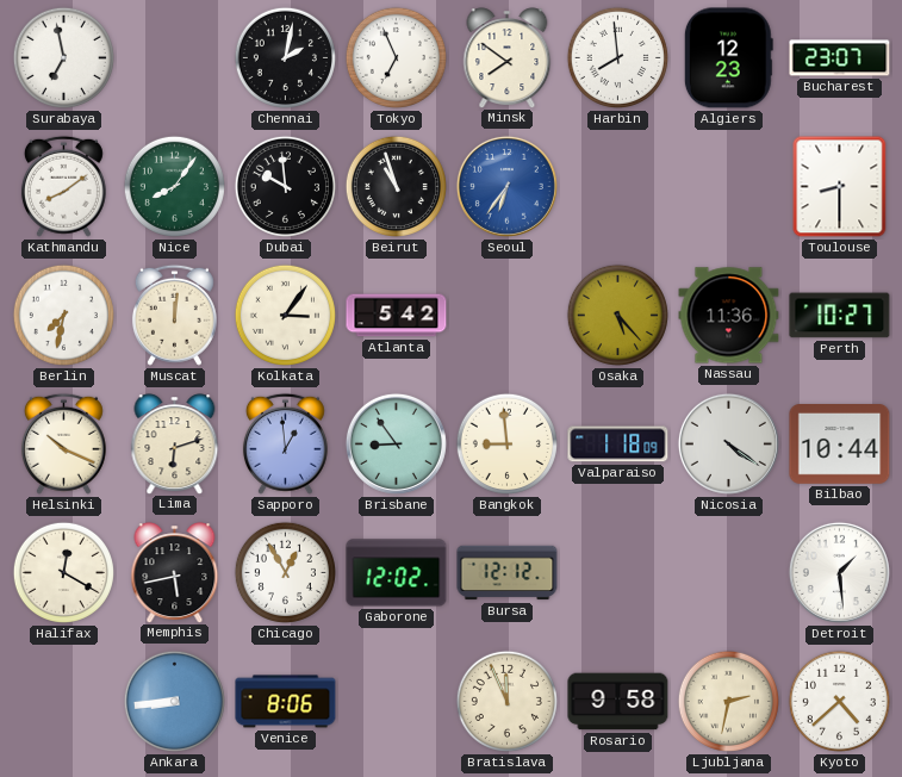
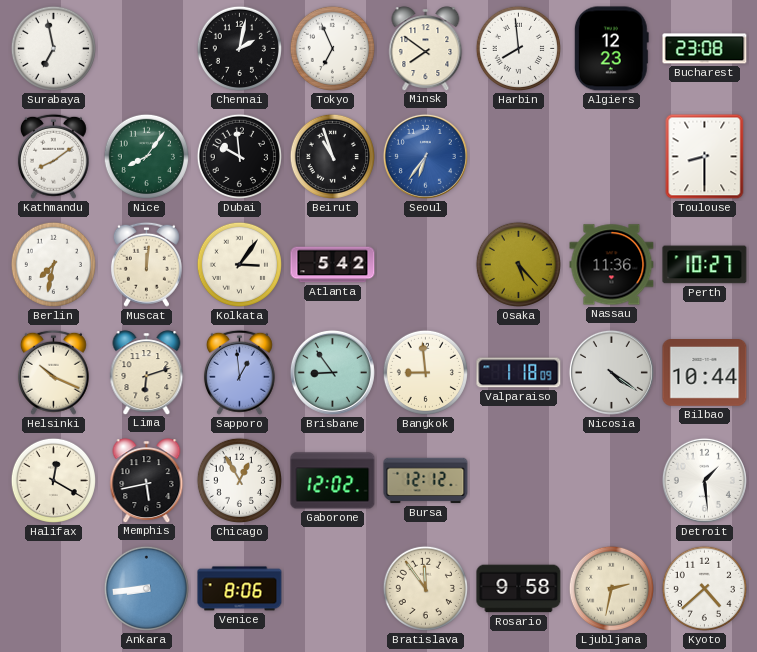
Bucharest: 23:07 -> 23:08 (705, 49)
Bratislava: 11:56 -> 11:54 (425, 588)
